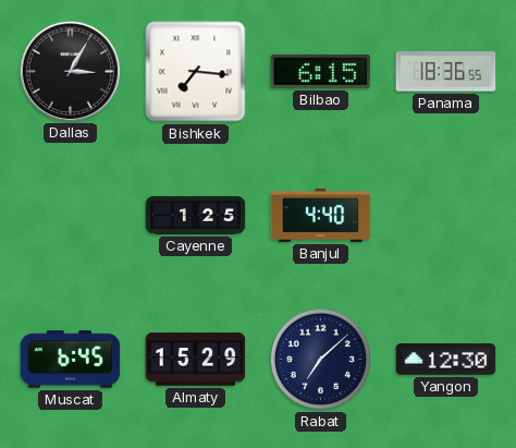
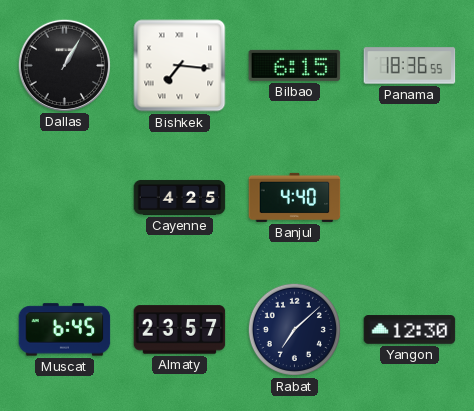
Dallas: 3:05 -> 1:05 (64, 65)
Cayenne: 1:25 -> 4:25 (180, 197)
Almaty: 15:29 -> 23:57 (180, 330)
